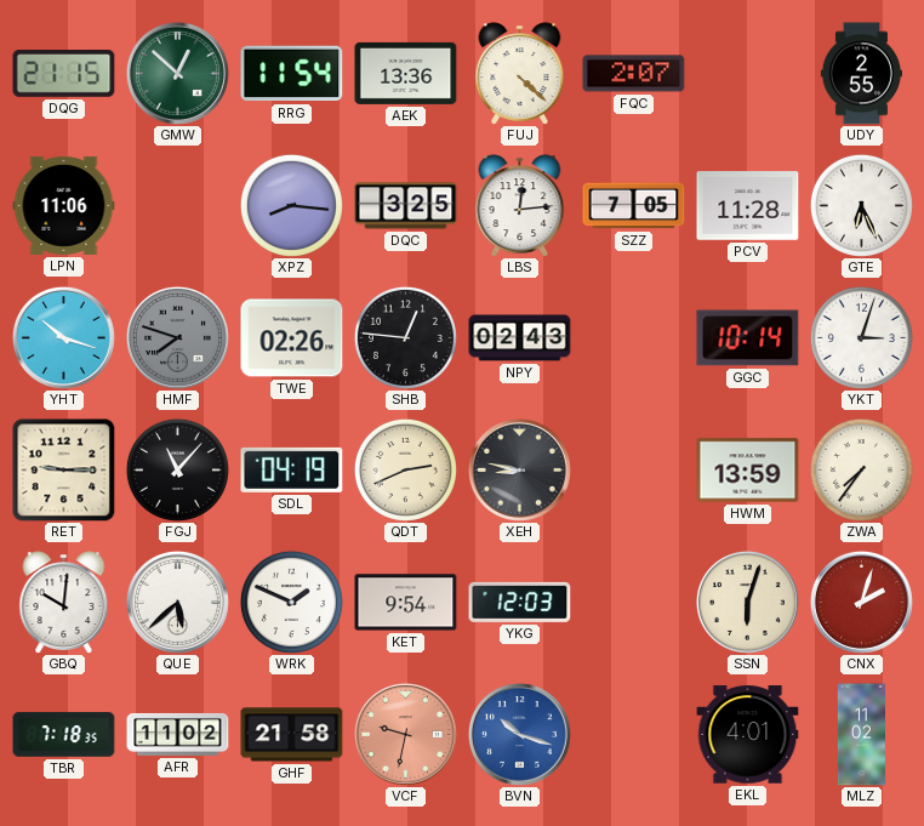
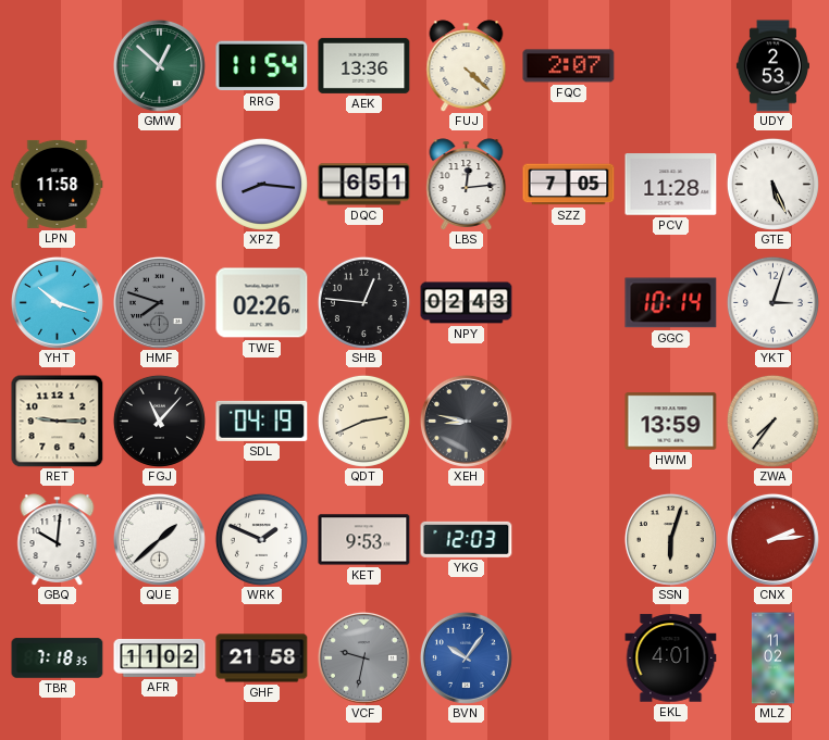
DQG: 21:15 -> none (64, 74)
UDY: 2:55 -> 2:53 (772, 66)
LPN: 11:06 -> 11:58 (58, 184)
DQC: 3:25 -> 6:51 (364, 185)
GTE: 6:26 -> 5:26 (772, 184)
QUE: 5:38 -> 1:38 (159, 539)
KET: 9:54 -> 9:53 (364, 540)
CNX: 2:03 -> 2:14 (772, 539)
VCF dial: salmon -> grey (363, 657)
BVN: 10:18 -> 10:06 (466, 657)
